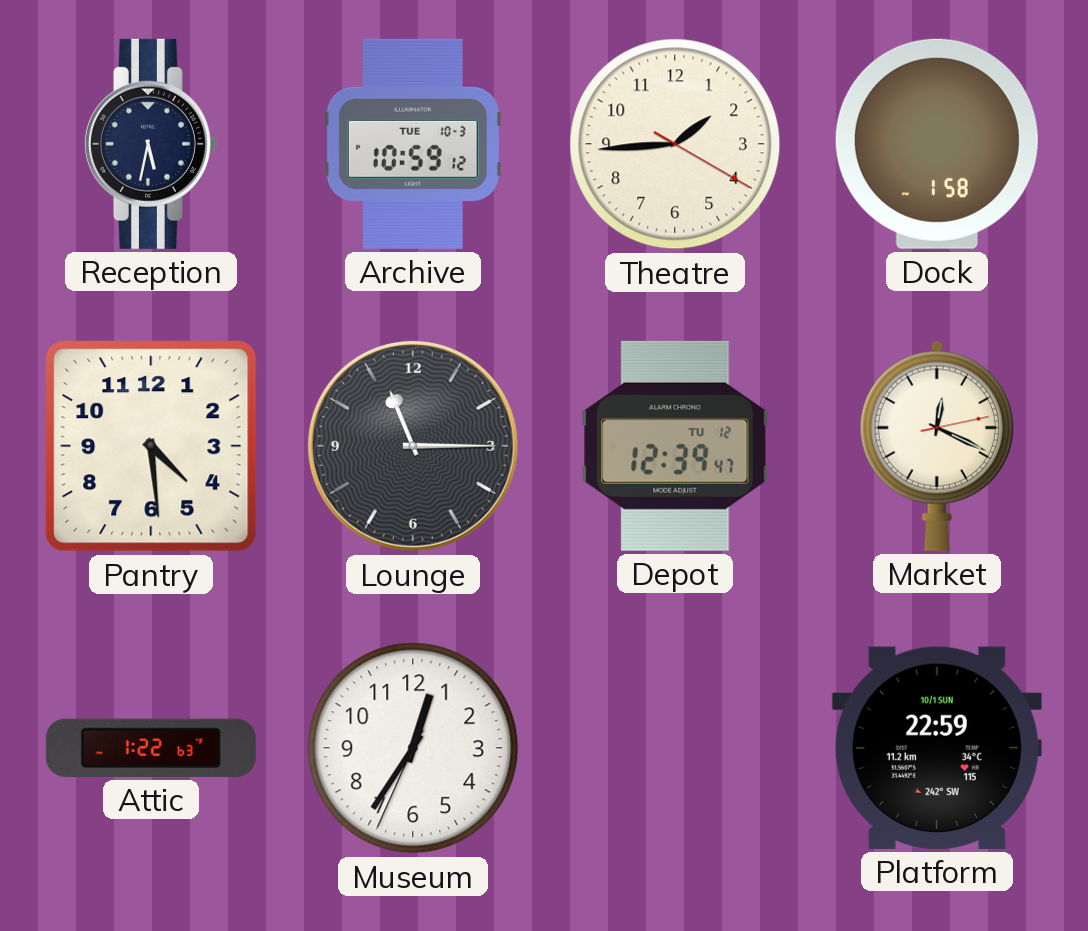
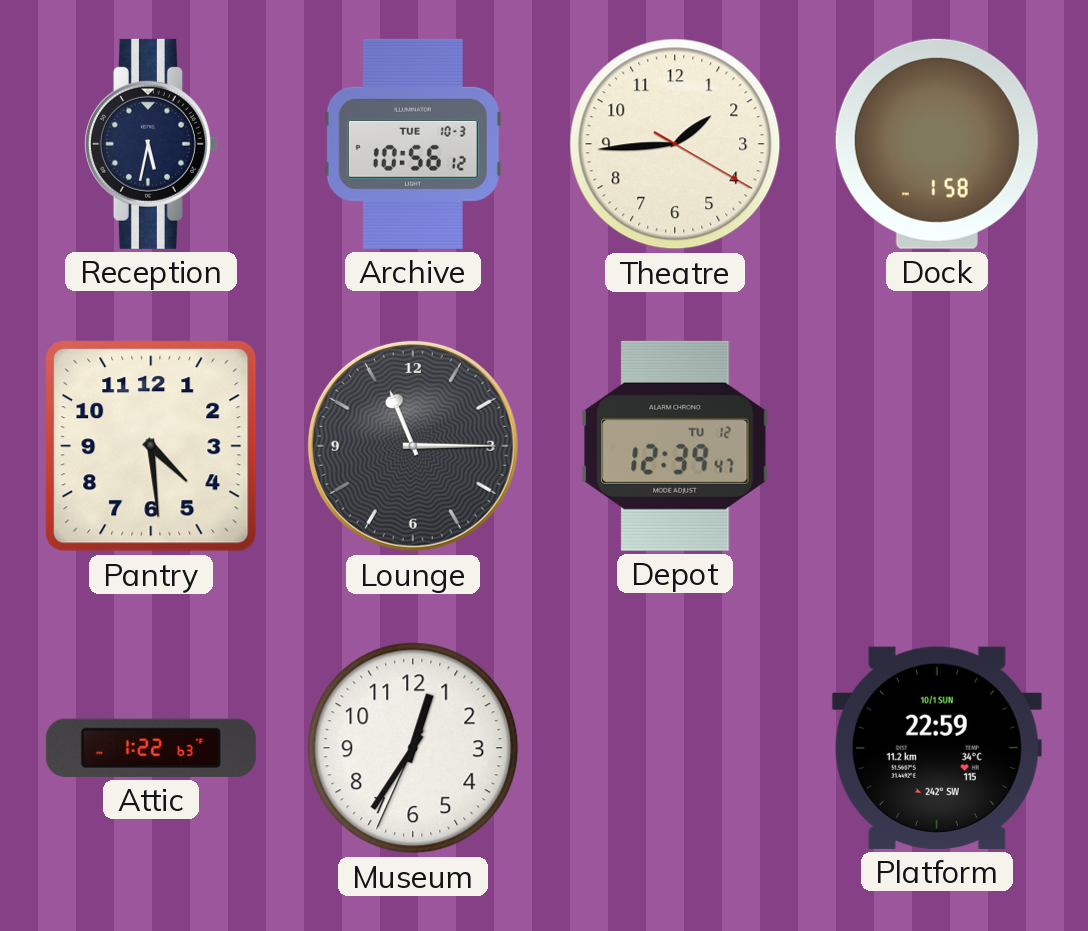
Archive: 10:59 -> 10:56 (413, 144)
Market: 12:19 -> none (937, 446)
